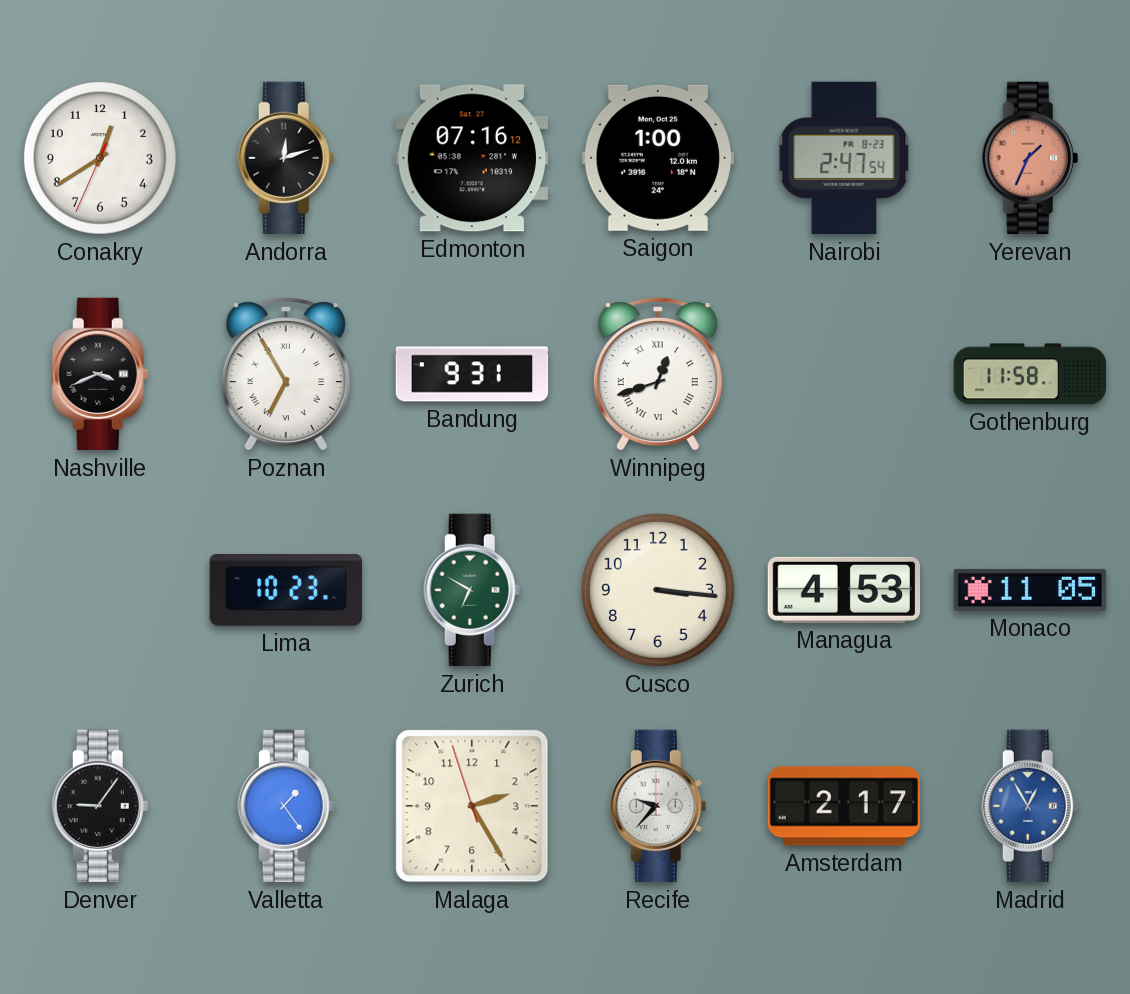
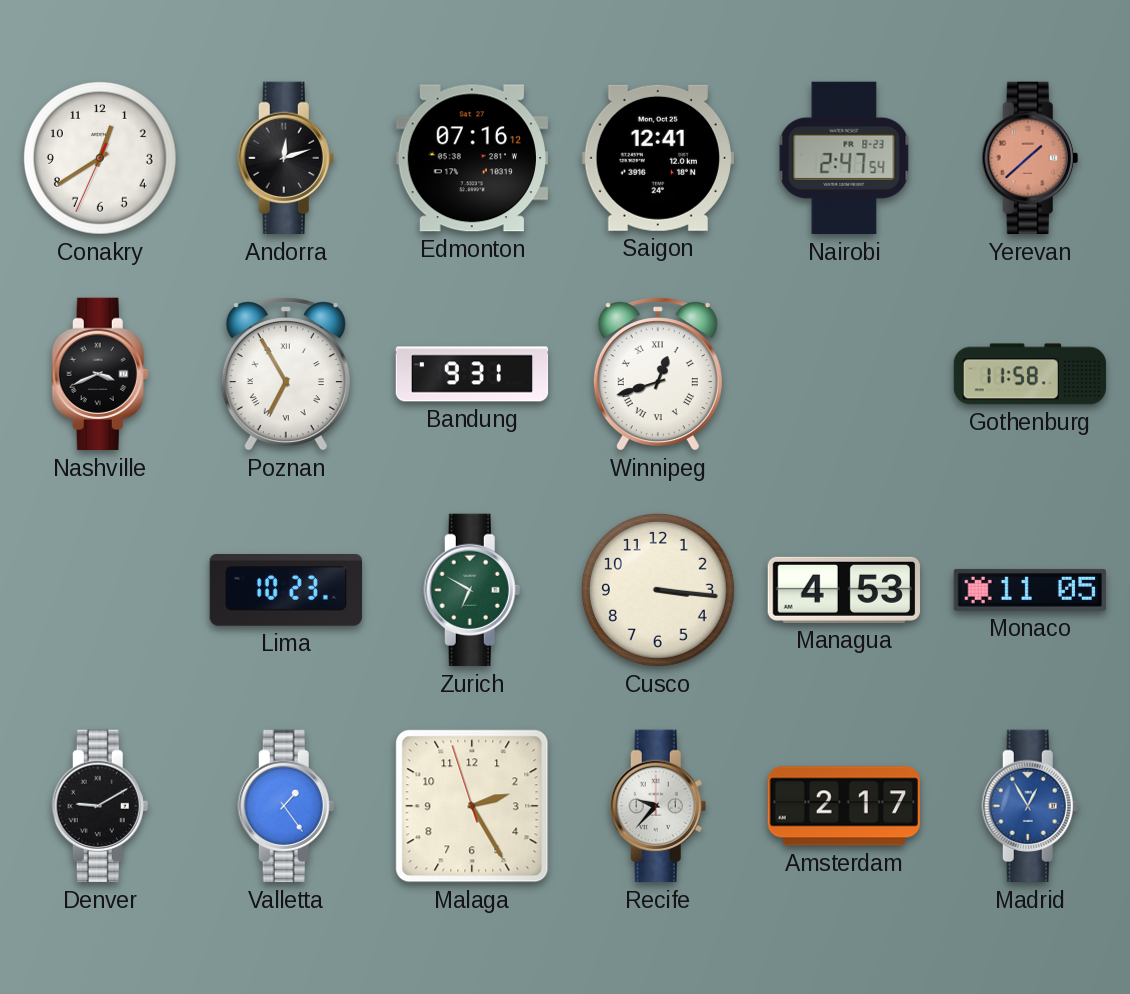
Saigon: 1:00 -> 12:41 (658, 158)
Yerevan: 1:34 -> 1:38 (1030, 158)
Denver: 9:06 -> 9:10 (100, 806)
